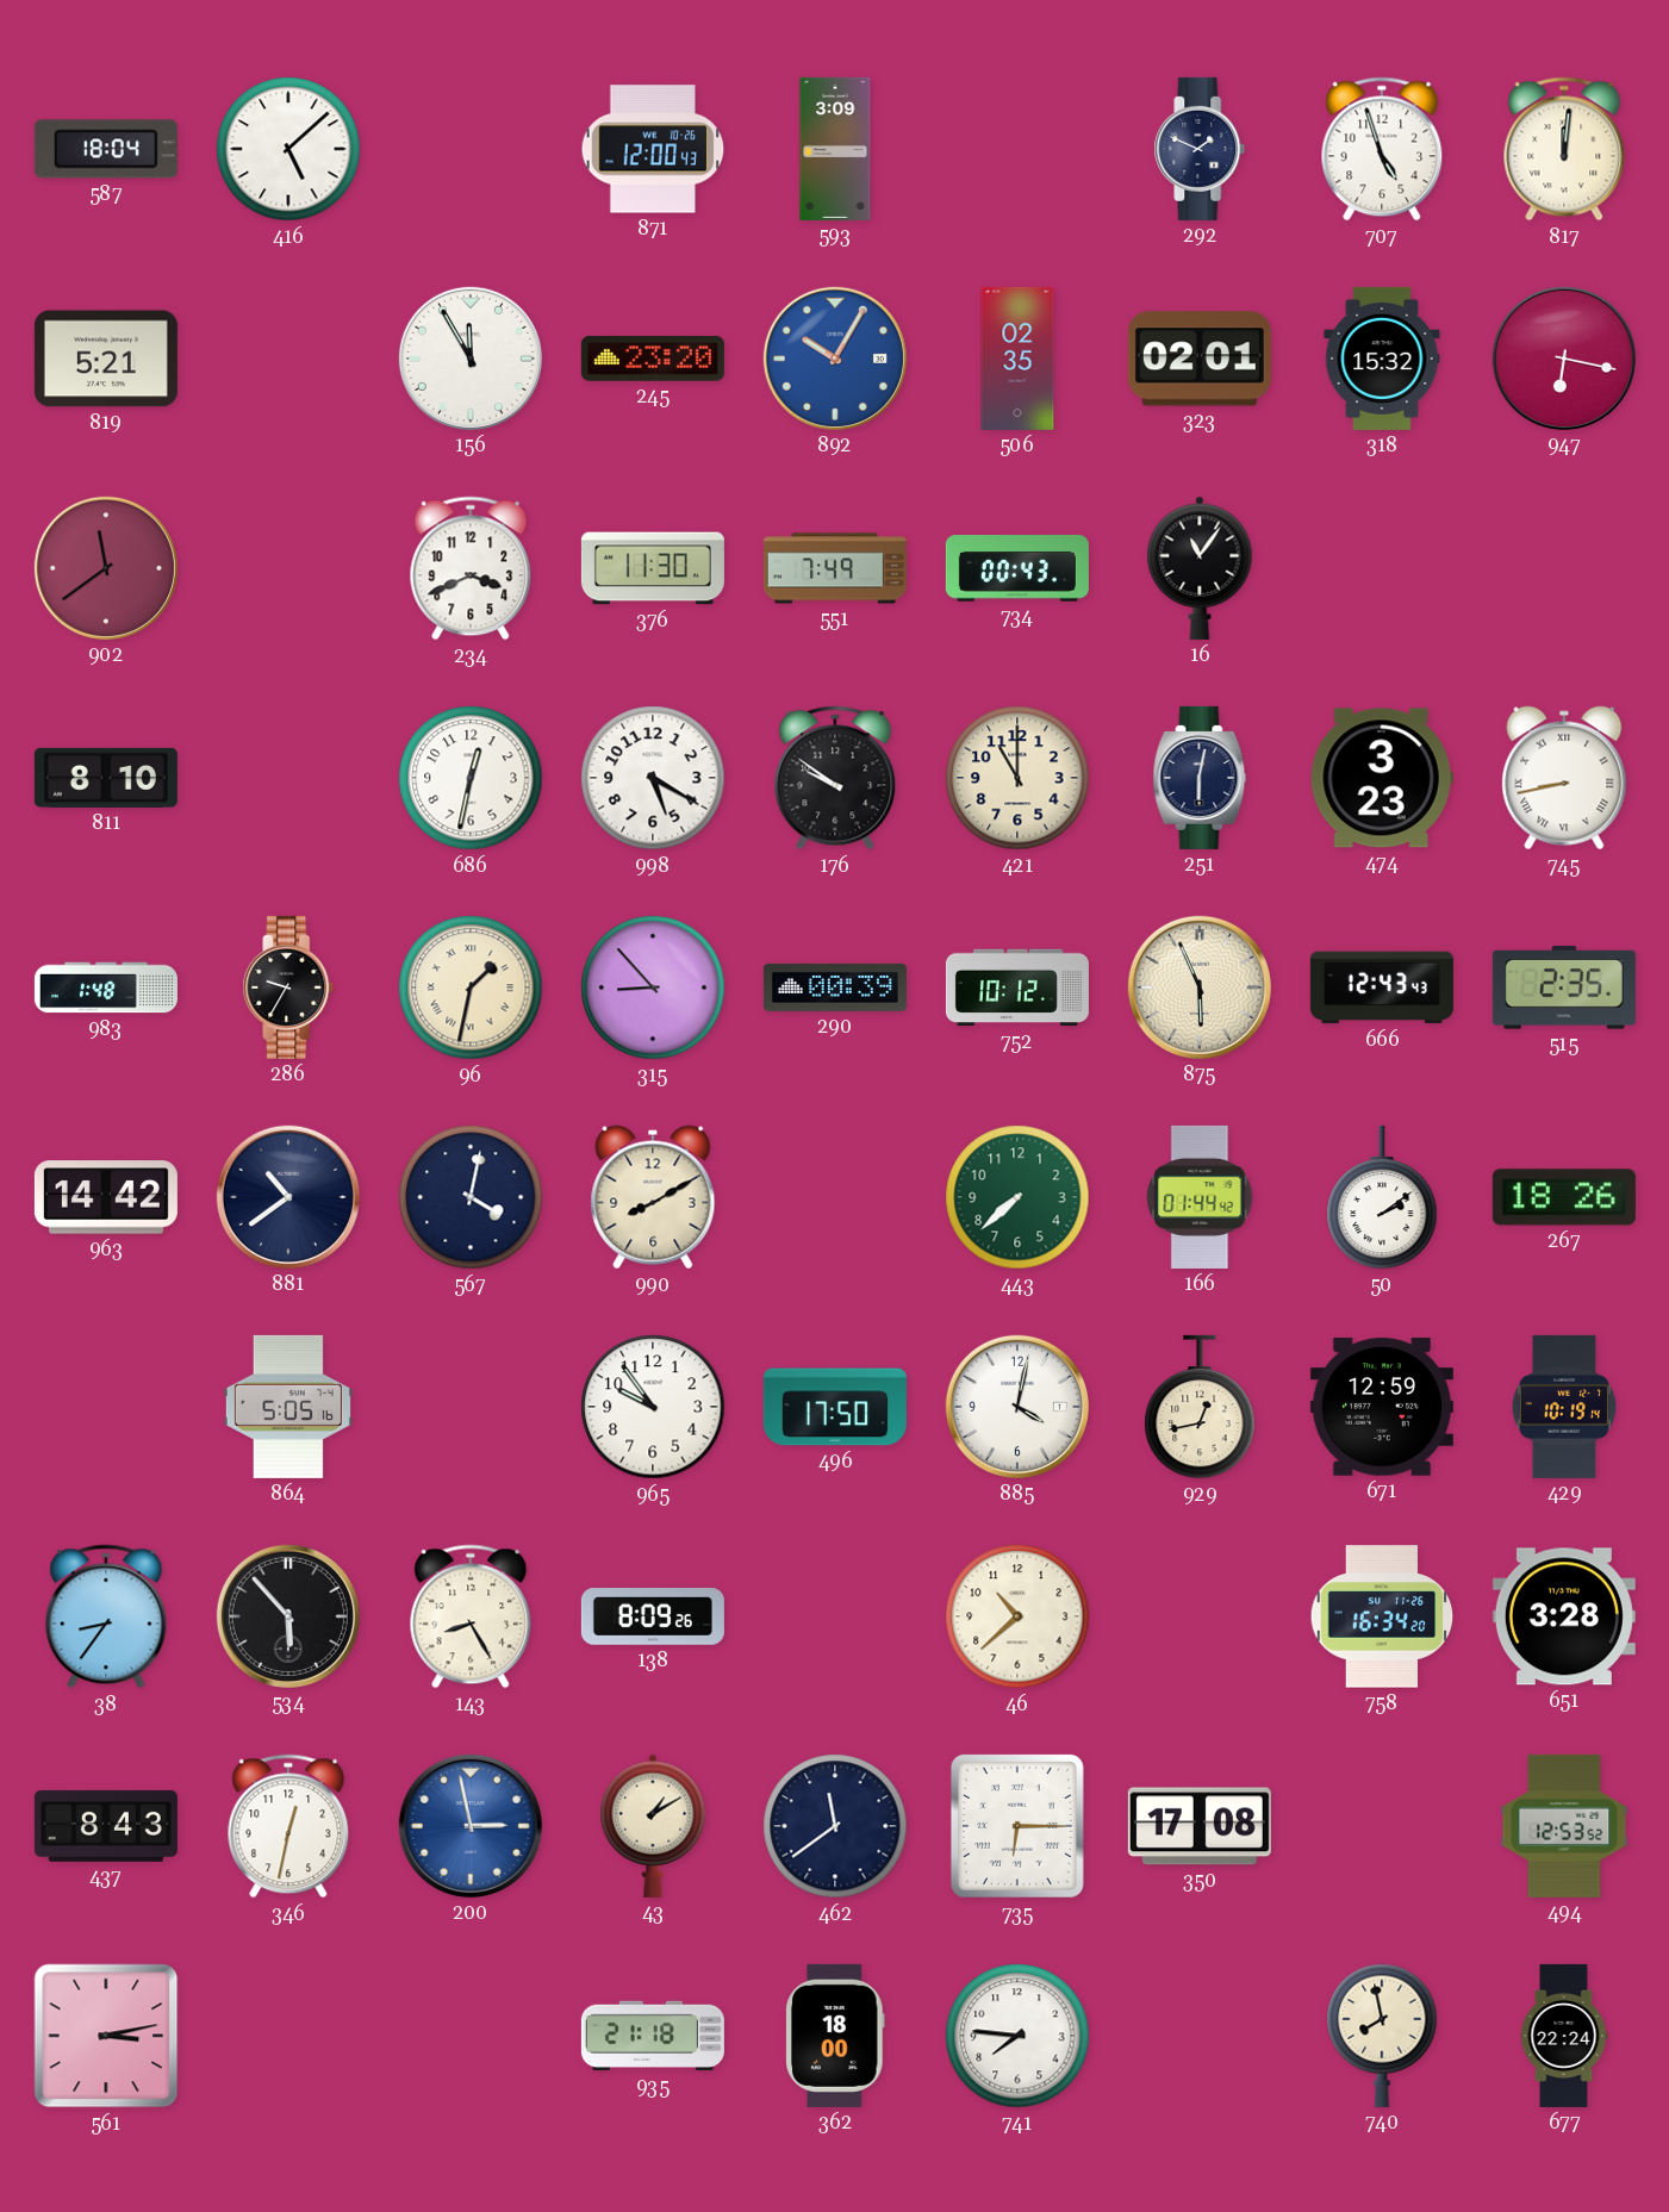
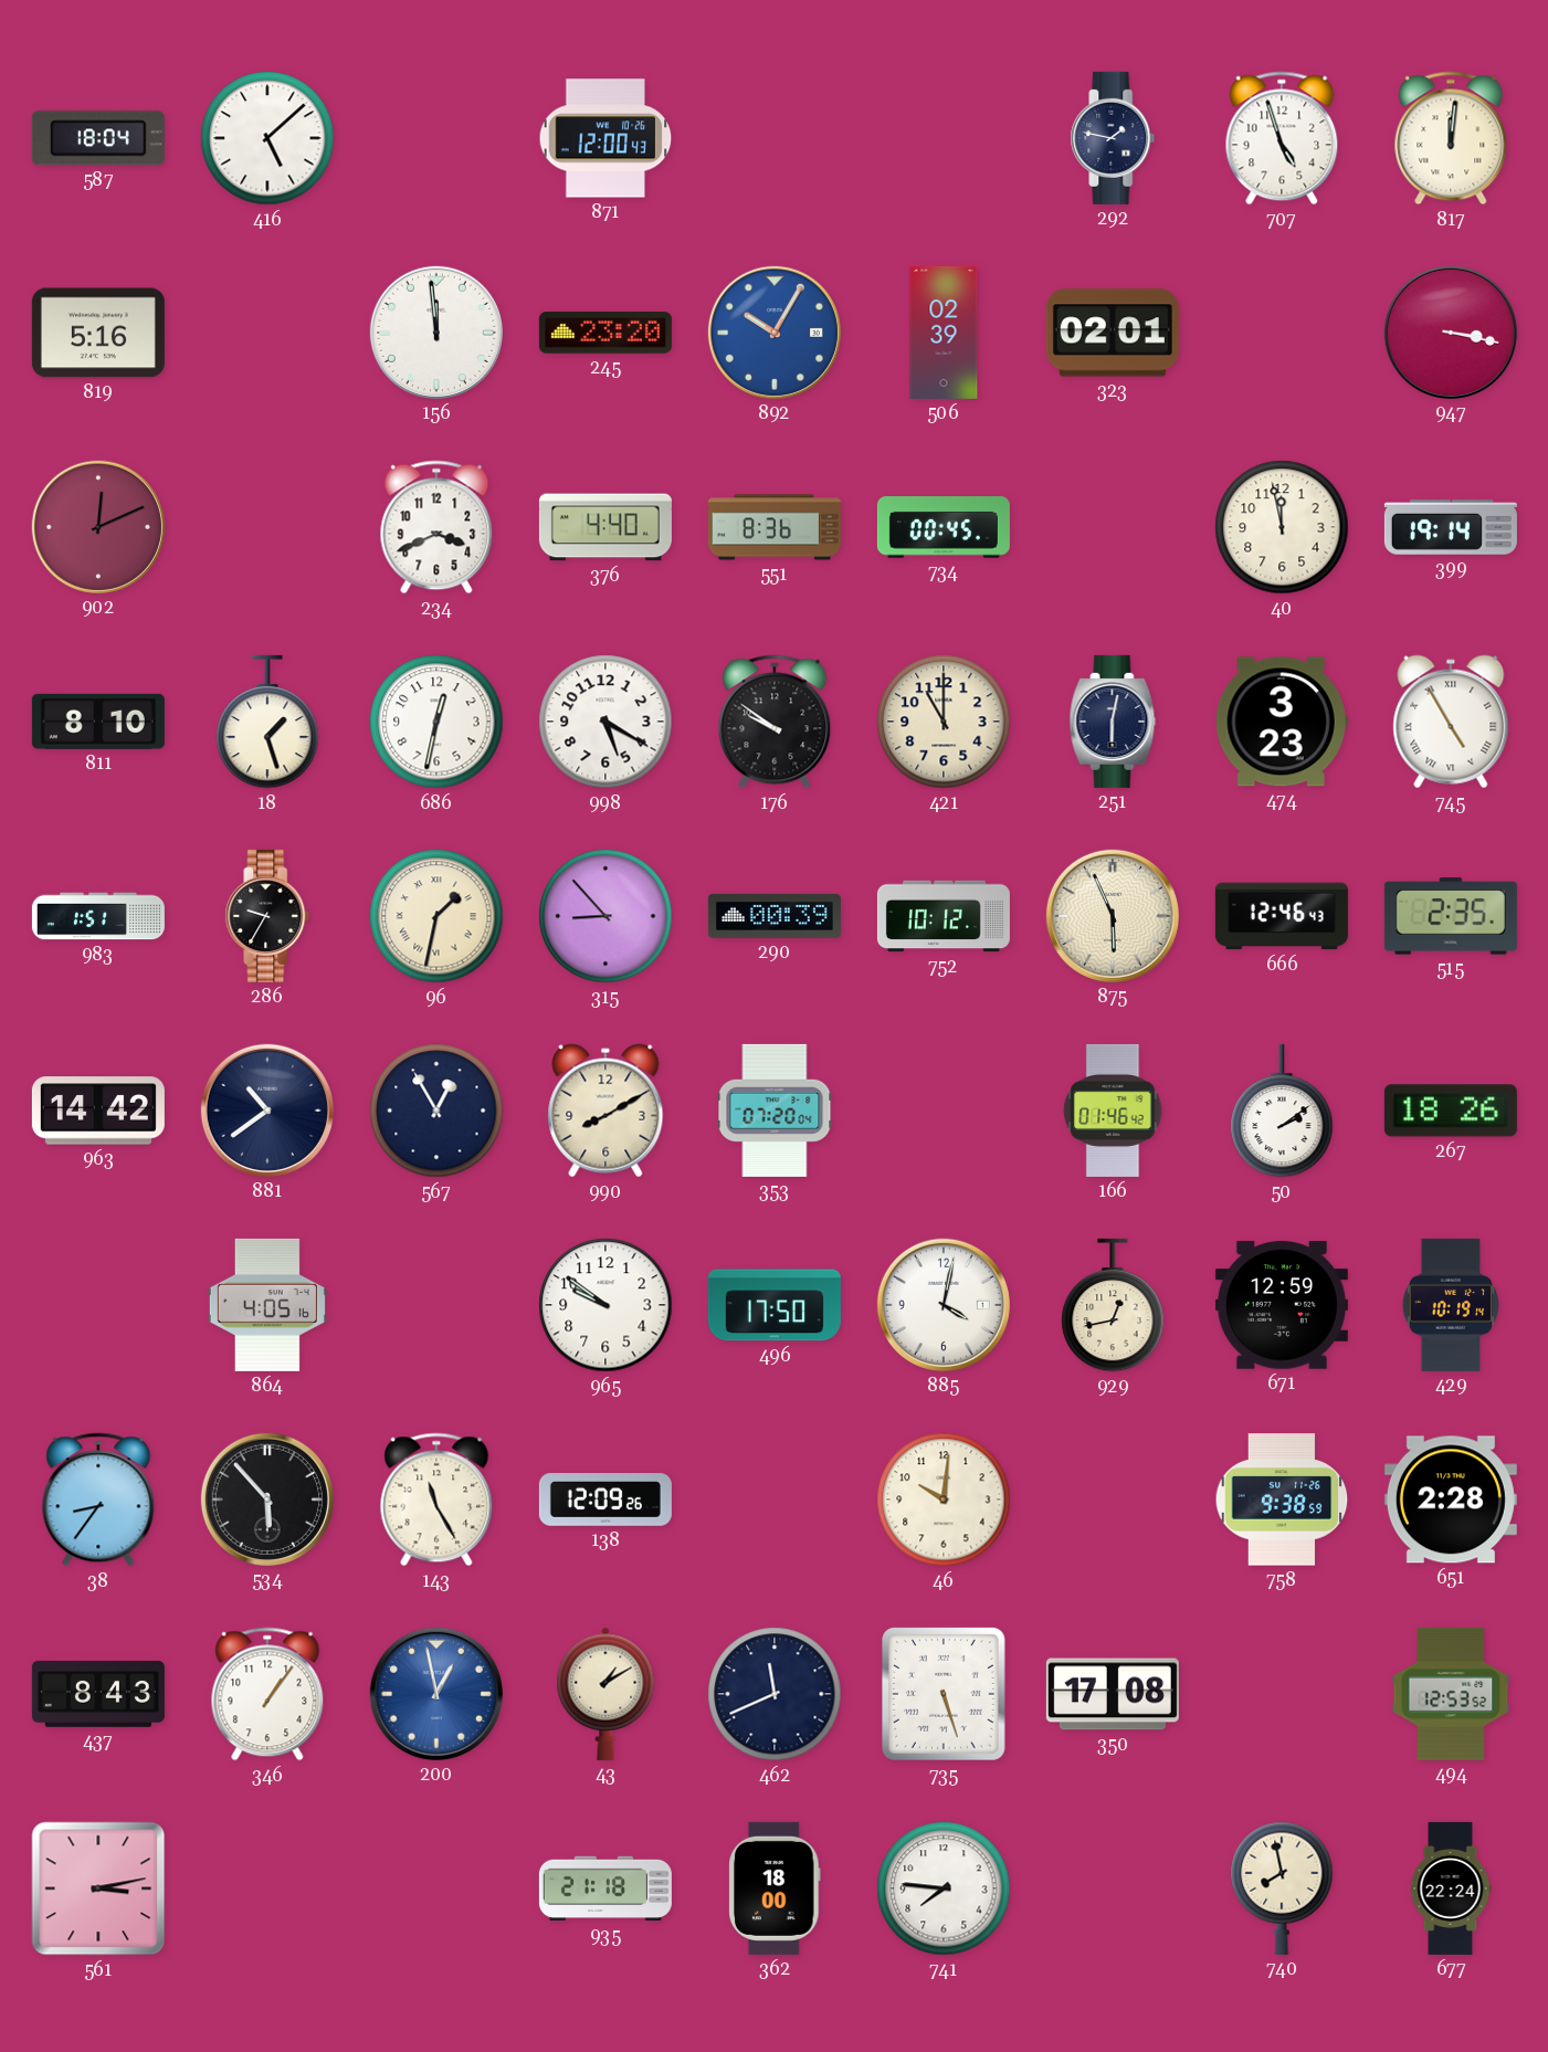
593: 3:09 -> none (835, 149)
292: 1:49 -> 1:47 (1113, 138)
819: 5:21 -> 5:16 (98, 333)
156: 11:55 -> 11:59 (436, 333)
506: 02:35 -> 02:39 (944, 333)
318: 15:32 -> none (1382, 359)
947: 6:17 -> 3:17 (1451, 333)
902: 11:39 -> 12:11 (98, 527)
376: 11:30 -> 4:40 (605, 527)
551: 7:49 -> 8:36 (775, 527)
734: 00:43 -> 00:45 (944, 527)
16: 11:06 -> none (1200, 568)
40: none -> 11:58 (1282, 527)
399: none -> 19:14 (1451, 528)
18: none -> 1:27 (267, 722)
745: 8:43 -> 4:55 (1451, 722)
983: 1:48 -> 1:51 (98, 916)
666: 12:43 -> 12:46 (1282, 916)
567: 4:02 -> 12:55 (436, 1111)
353: none -> 07:20 (775, 1111)
443: 7:38 -> none (1017, 1197)
166: 01:44 -> 01:46 (1113, 1111)
864: 5:05 -> 4:05 (267, 1305)
965: 9:54 -> 9:51 (605, 1305)
143: 8:25 -> 11:25 (436, 1499)
138: 8:09 -> 12:09 (605, 1499)
46: 10:38 -> 10:01 (944, 1499)
758: 16:34 -> 9:38 (1282, 1499)
651: 3:28 -> 2:28 (1451, 1499)
346: 12:32 -> 1:06 (267, 1694)
200: 2:58 -> 12:58 (436, 1694)
462: 11:39 -> 11:41 (775, 1694)
735: 6:15 -> 5:27 (944, 1694)
